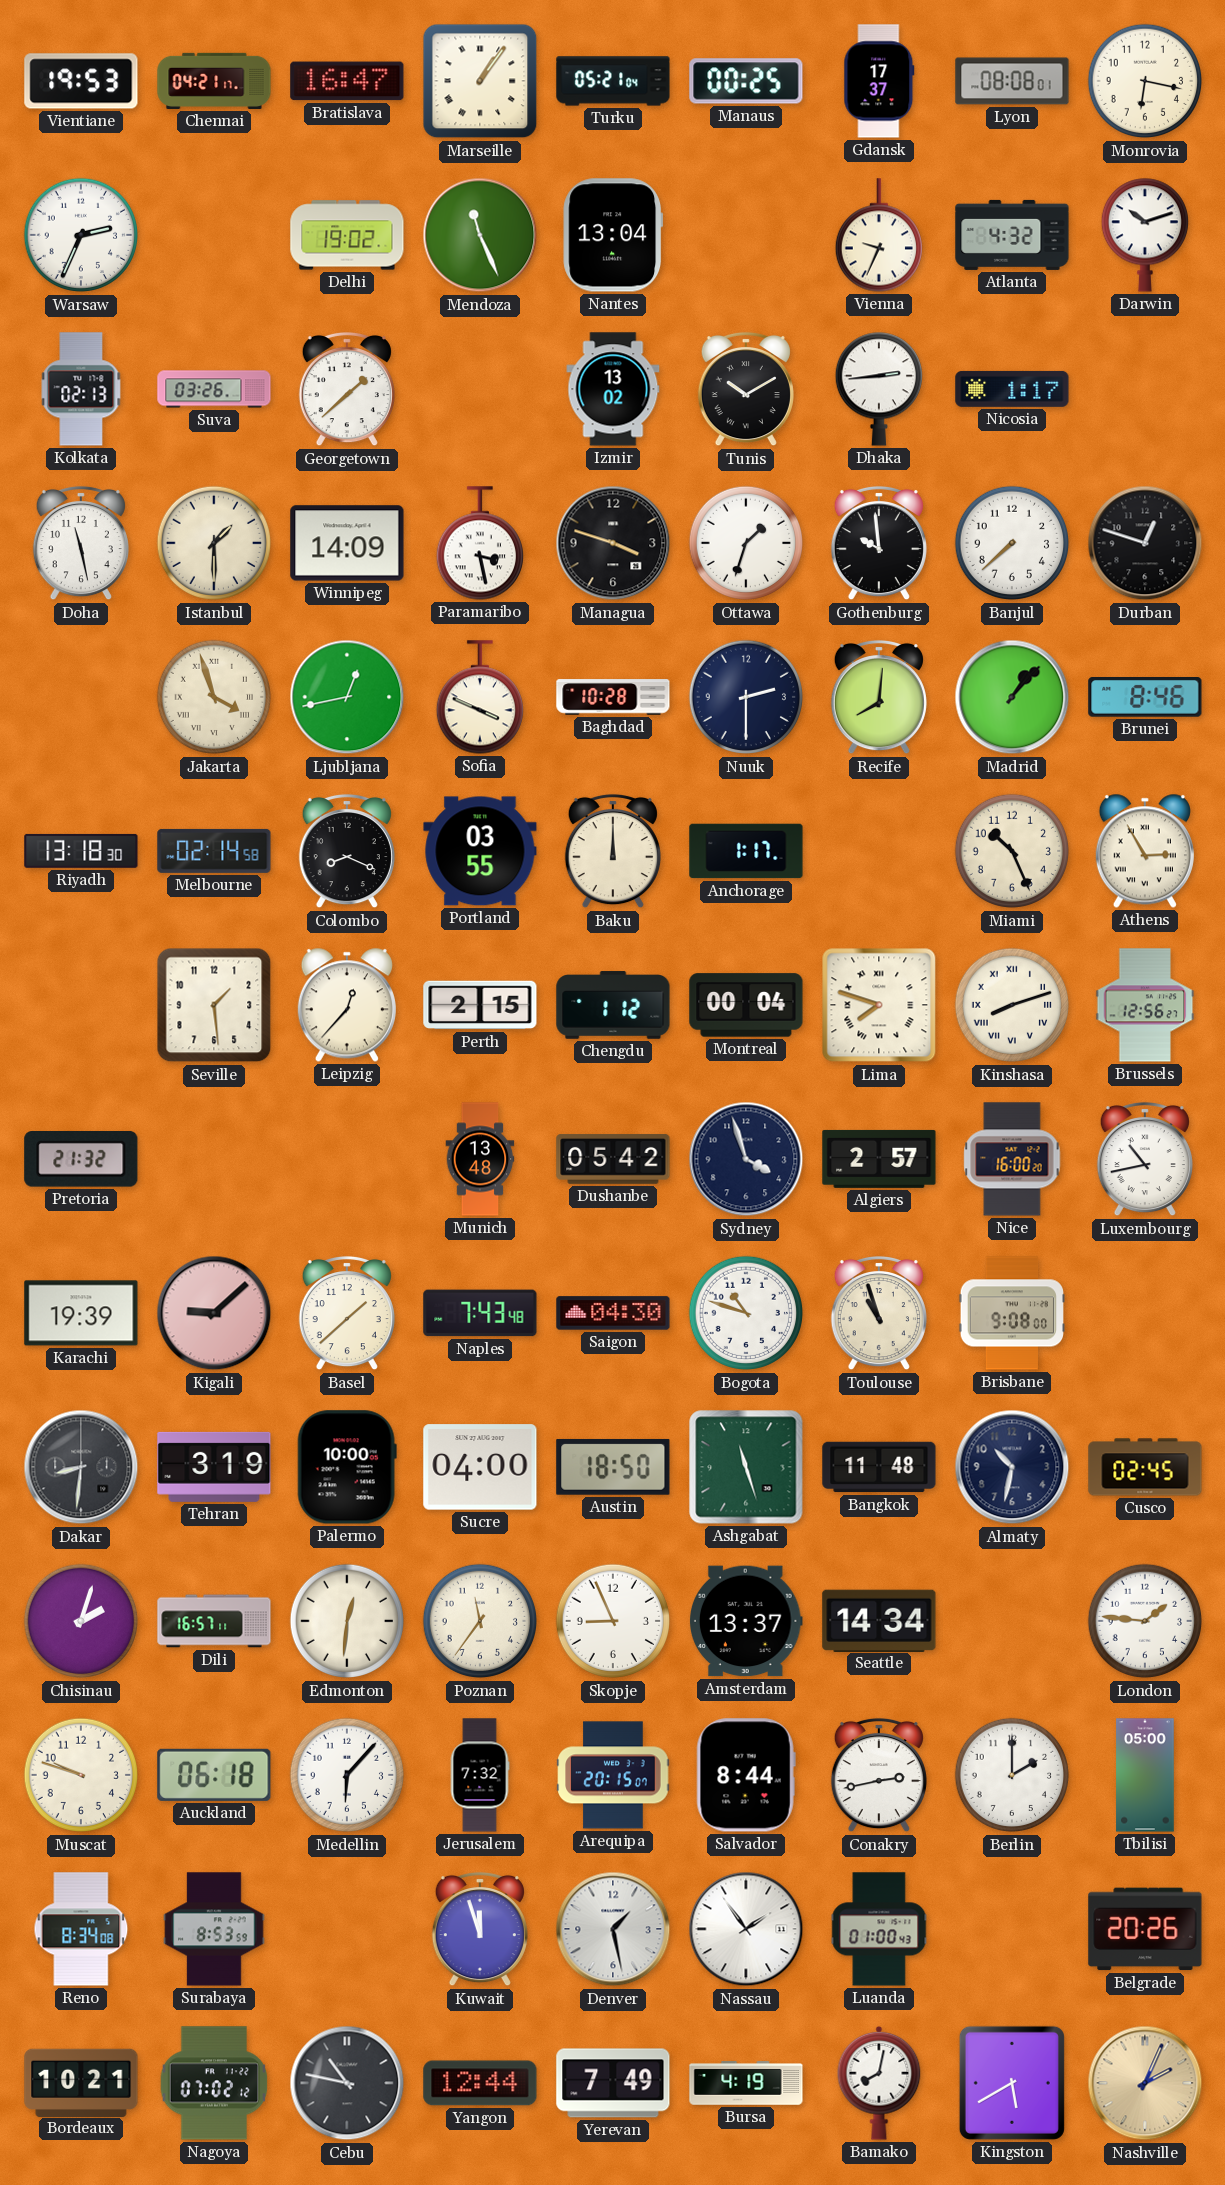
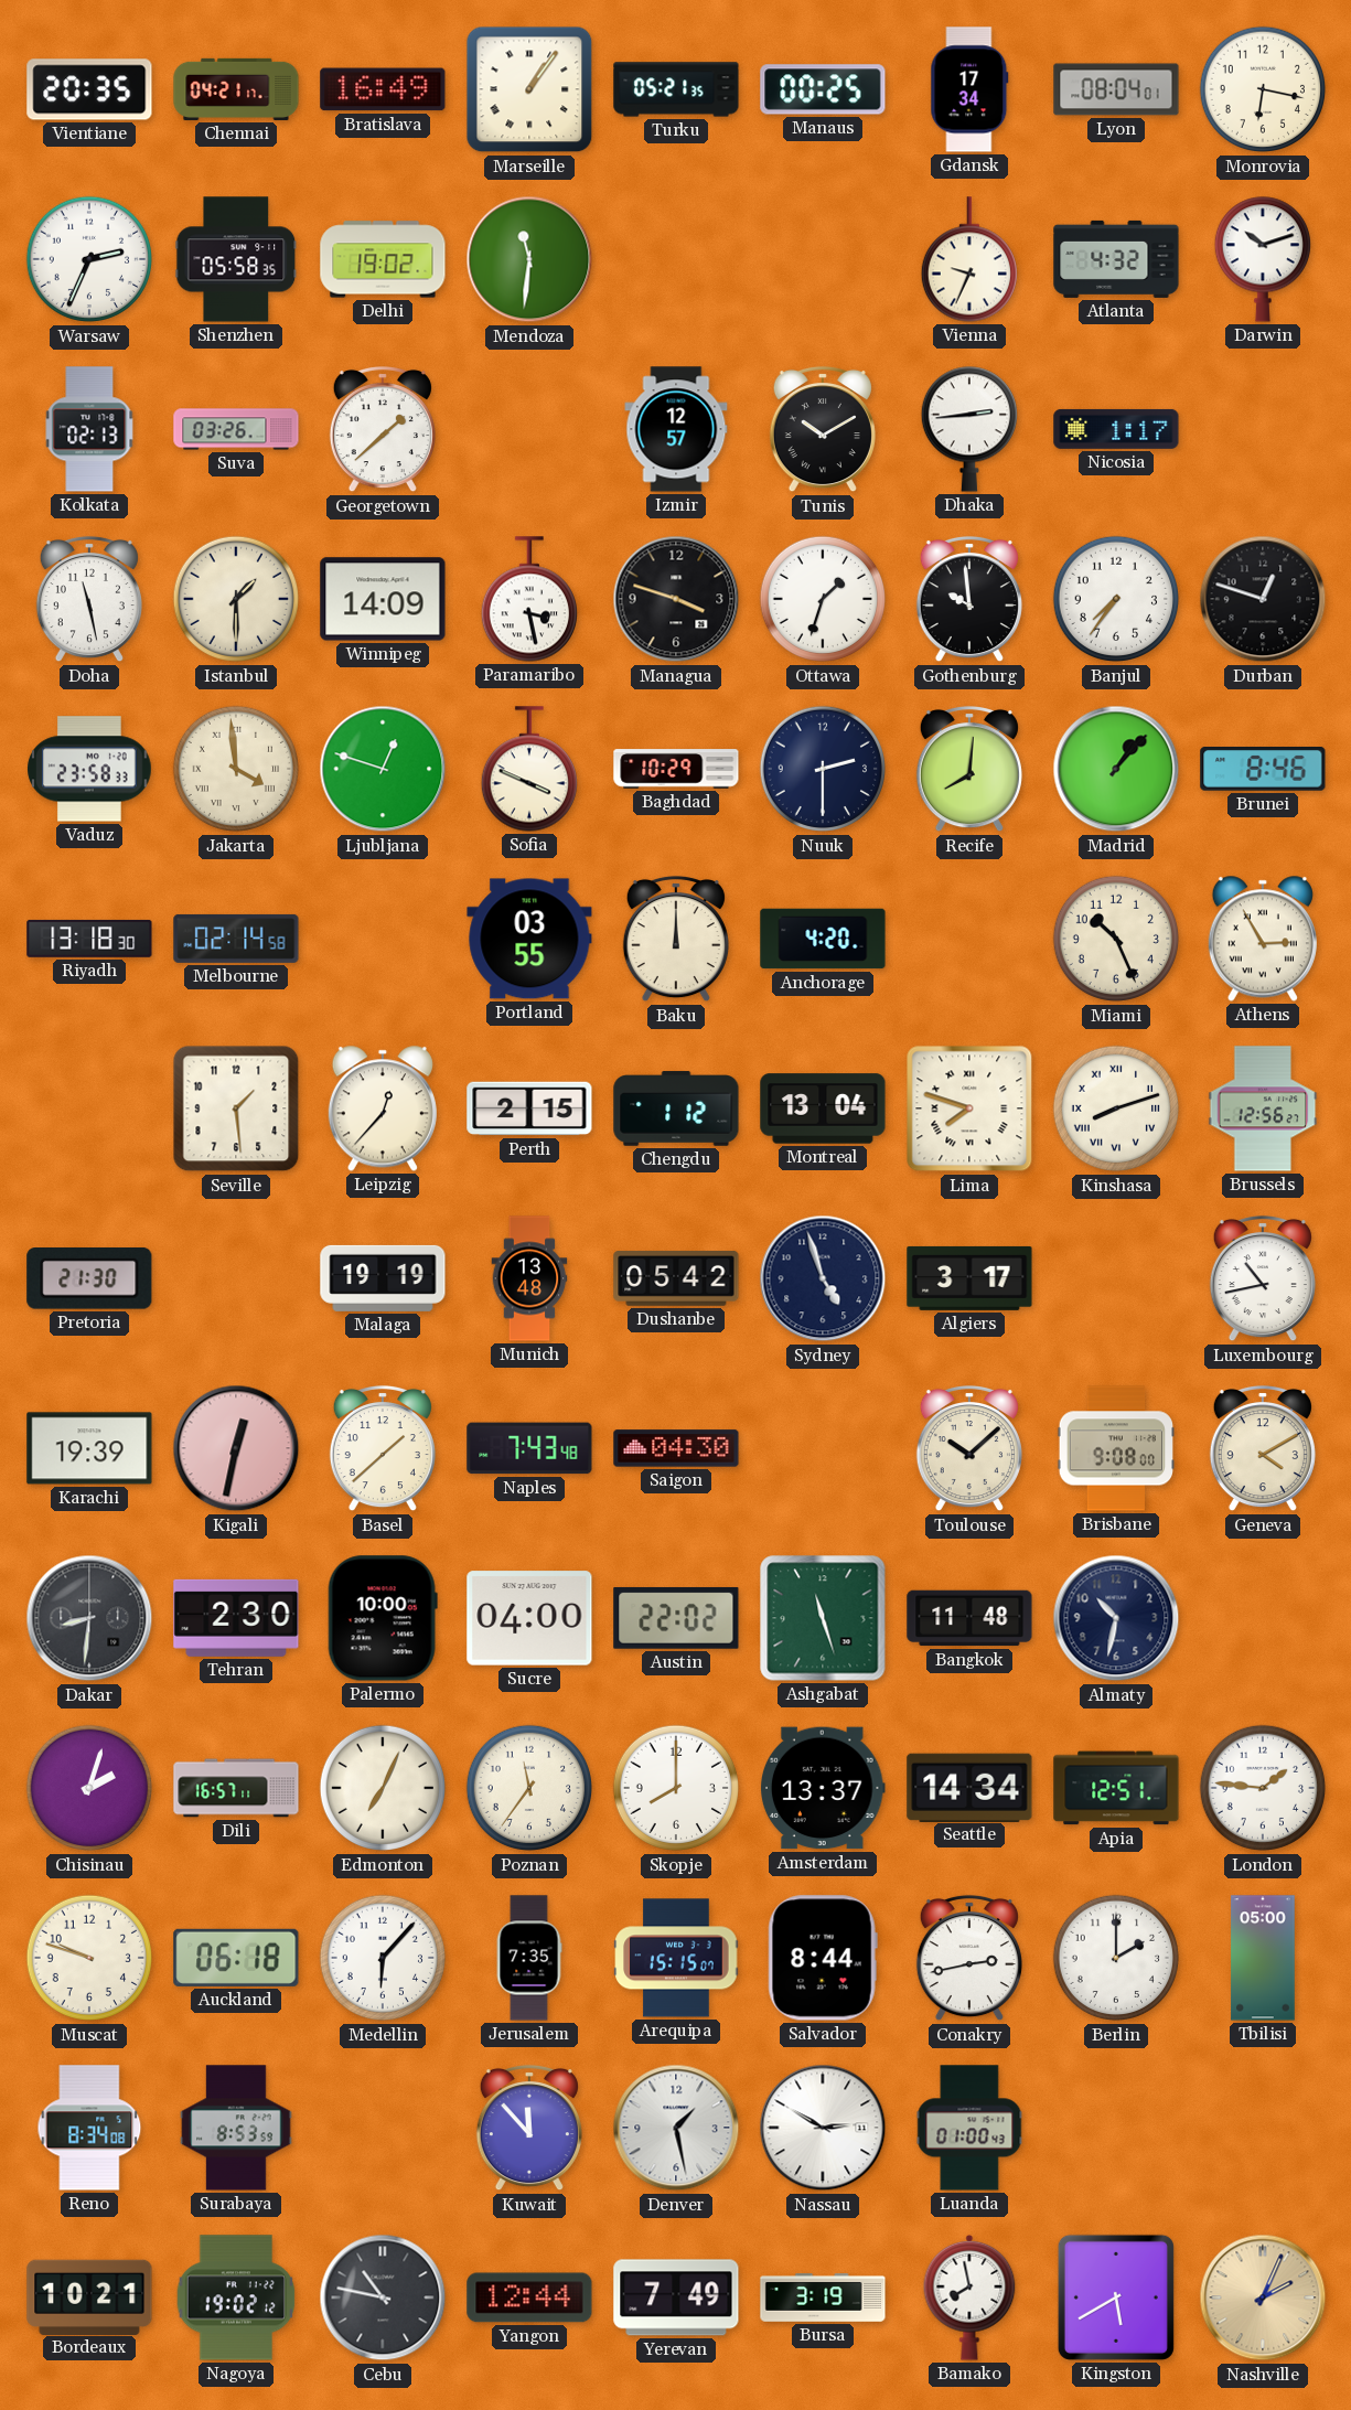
Vientiane: 19:53 -> 20:35 (89, 89)
Bratislava: 16:47 -> 16:49 (383, 89)
Turku: 05:21:04 -> 05:21:35 (676, 89)
Gdansk: 17:37 -> 17:34 (969, 89)
Lyon: 08:08 -> 08:04 (1116, 89)
Shenzhen: none -> 05:58 (236, 259)
Mendoza: 11:26 -> 11:31 (529, 259)
Nantes: 13:04 -> none (613, 235)
Izmir: 13:02 -> 12:57 (676, 429)
Banjul: 7:38 -> 7:36 (1116, 599)
Vaduz: none -> 23:58 (89, 769)
Jakarta: 3:57 -> 3:59 (236, 769)
Ljubljana: 12:43 -> 12:48 (383, 769)
Baghdad: 10:28 -> 10:29 (676, 769)
Colombo: 8:19 -> none (347, 851)
Anchorage: 1:17 -> 4:20 (823, 939)
Montreal: 00:04 -> 13:04 (823, 1108)
Pretoria: 21:32 -> 21:30 (89, 1279)
Malaga: none -> 19:19 (383, 1278)
Sydney: 3:57 -> 4:57 (823, 1278)
Algiers: 2:57 -> 3:17 (969, 1278)
Nice: 16:00 -> none (1012, 1159)
Kigali: 9:08 -> 12:32 (236, 1448)
Bogota: 10:48 -> none (746, 1313)
Toulouse: 10:57 -> 10:08 (969, 1448)
Geneva: none -> 4:10 (1263, 1448)
Tehran: 3:19 -> 2:30 (236, 1618)
Austin: 18:50 -> 22:02 (676, 1618)
Cusco: 02:45 -> none (1145, 1467)
Edmonton: 12:31 -> 7:04 (383, 1788)
Skopje: 8:56 -> 8:00 (676, 1788)
Apia: none -> 12:51 (1116, 1788)
Jerusalem: 7:32 -> 7:35 (529, 1958)
Arequipa: 20:15 -> 15:15 (676, 1958)
Kuwait: 11:57 -> 11:53 (529, 2128)
Nassau: 1:54 -> 2:50 (823, 2128)
Belgrade: 20:26 -> none (1145, 1929)
Nagoya: 07:02 -> 19:02 (236, 2297)
Bursa: 4:19 -> 3:19 (823, 2297)
Bamako: 8:02 -> 7:58 (969, 2297)
